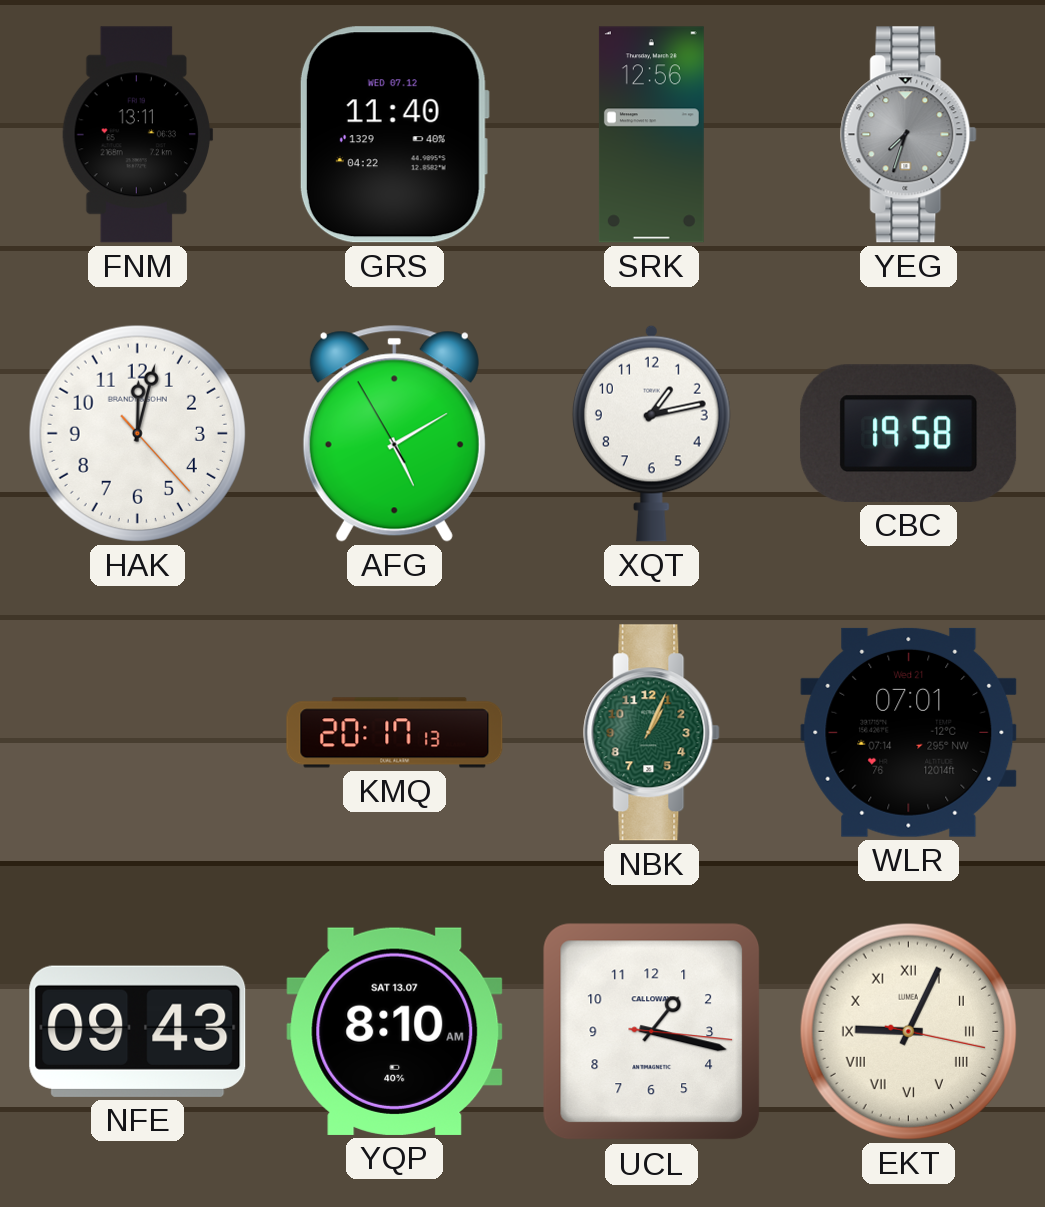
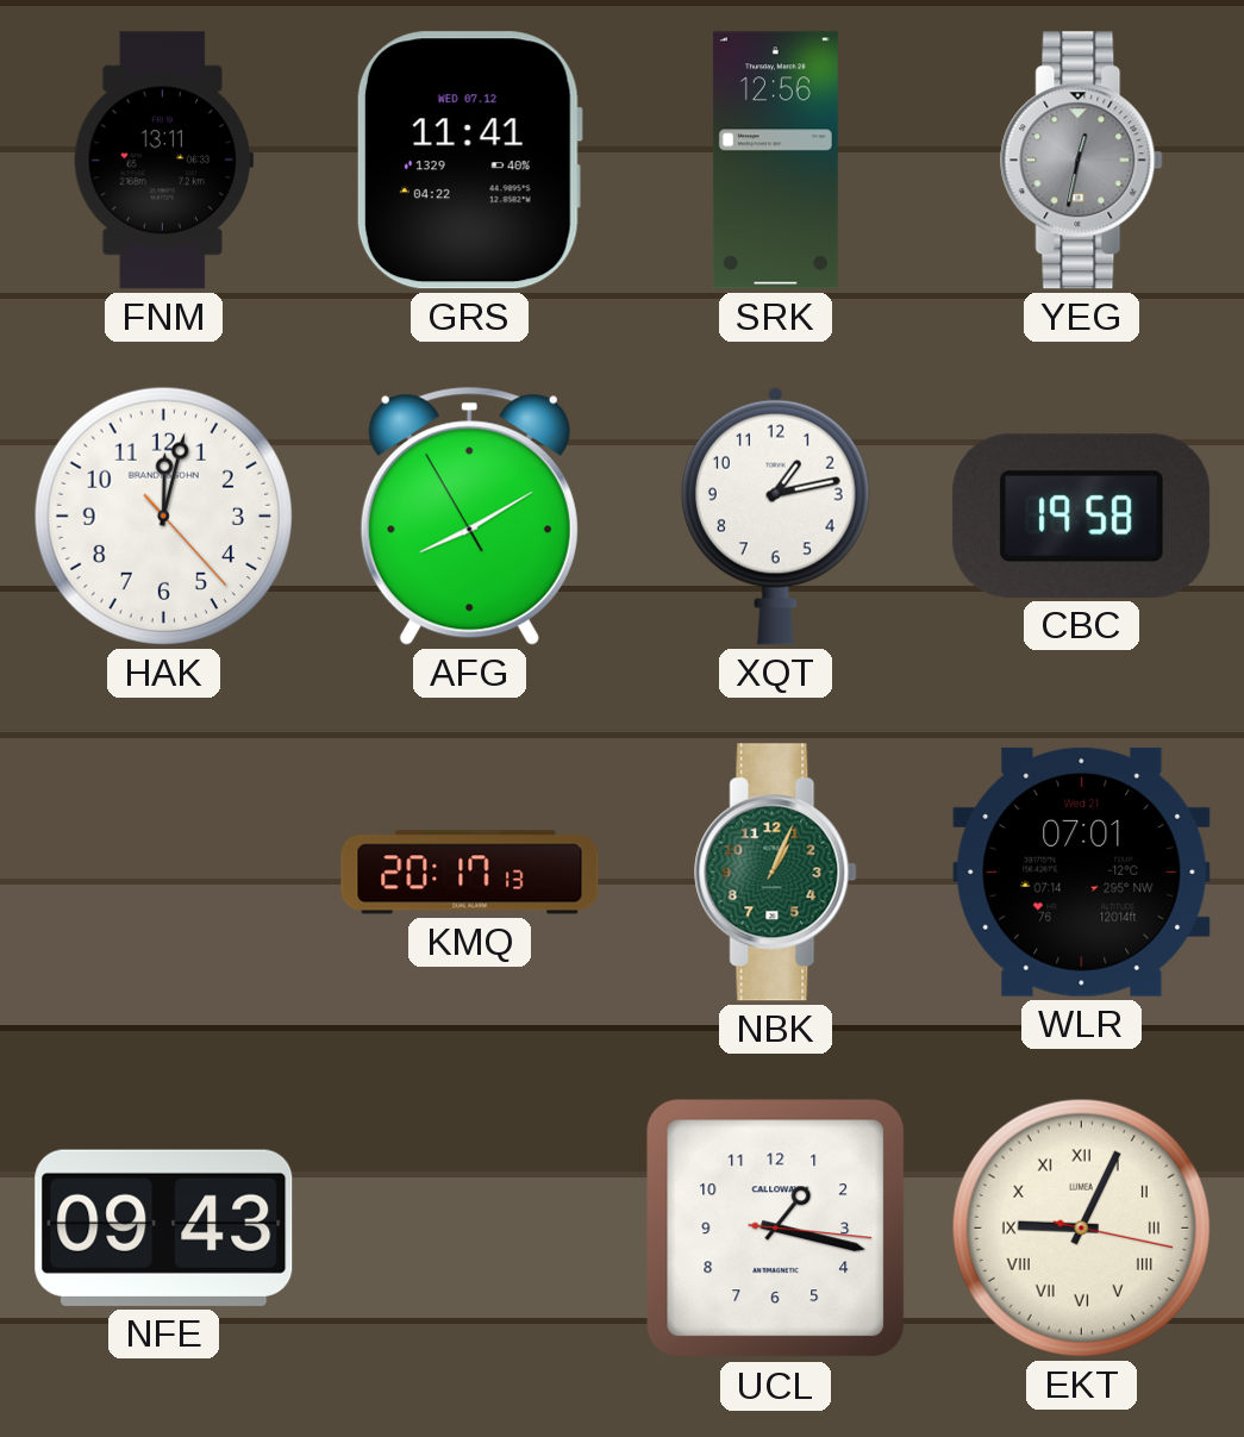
GRS: 11:40 -> 11:41 (469, 161)
YEG: 7:33 -> 12:32 (1082, 161)
AFG: 5:09 -> 8:09 (469, 516)
YQP: 8:10 -> none (395, 1031)
